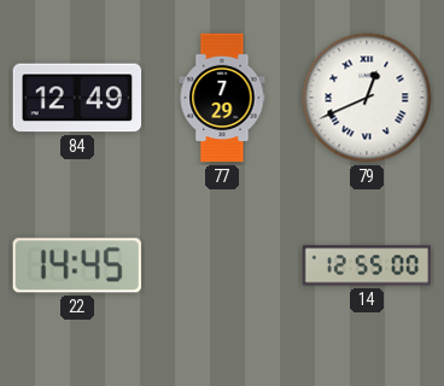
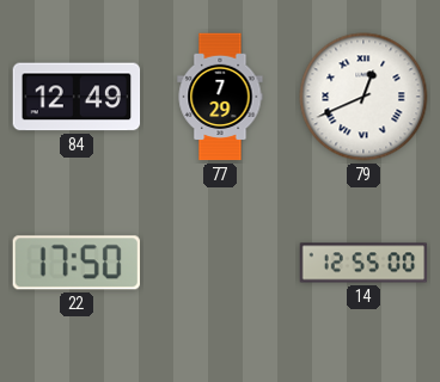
22: 14:45 -> 17:50 (77, 263)
